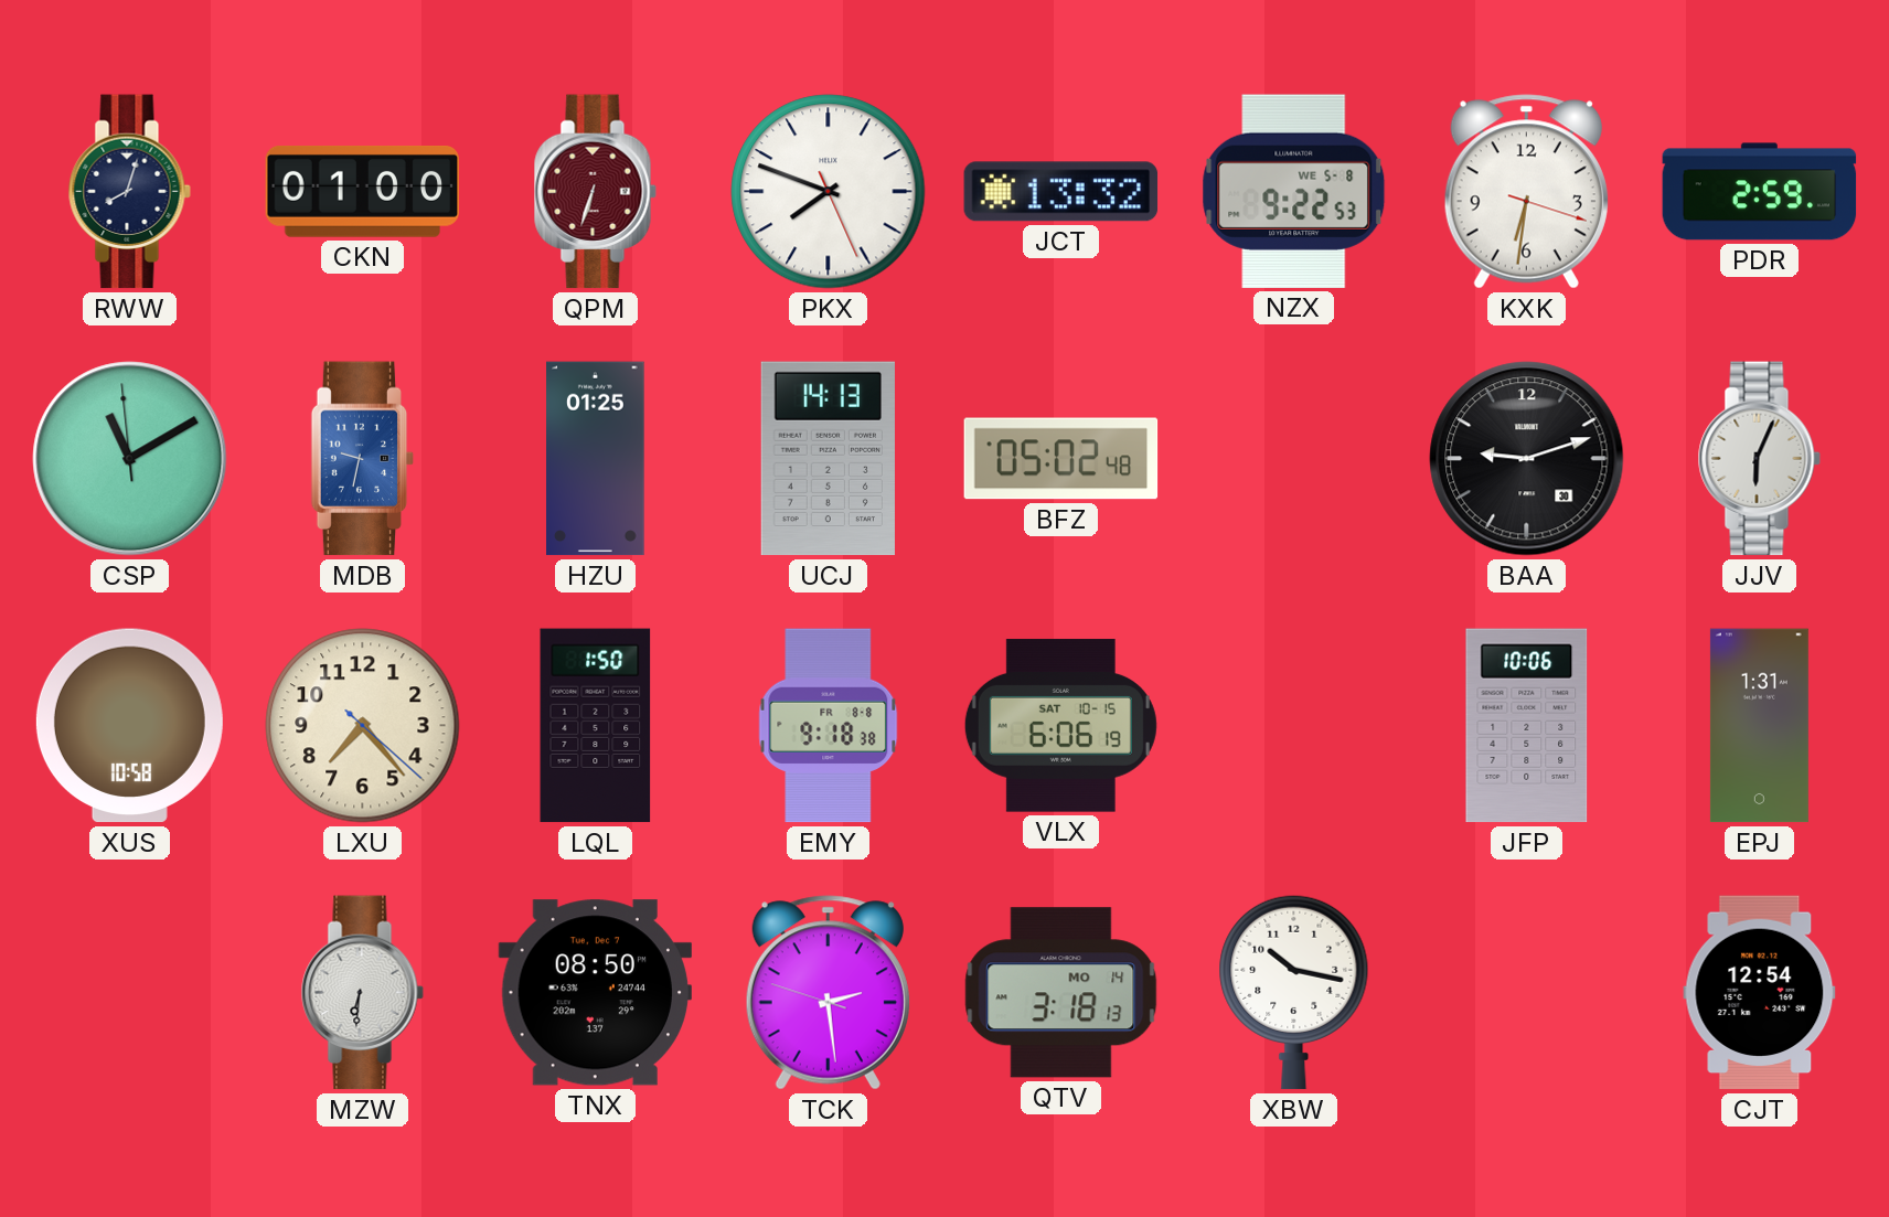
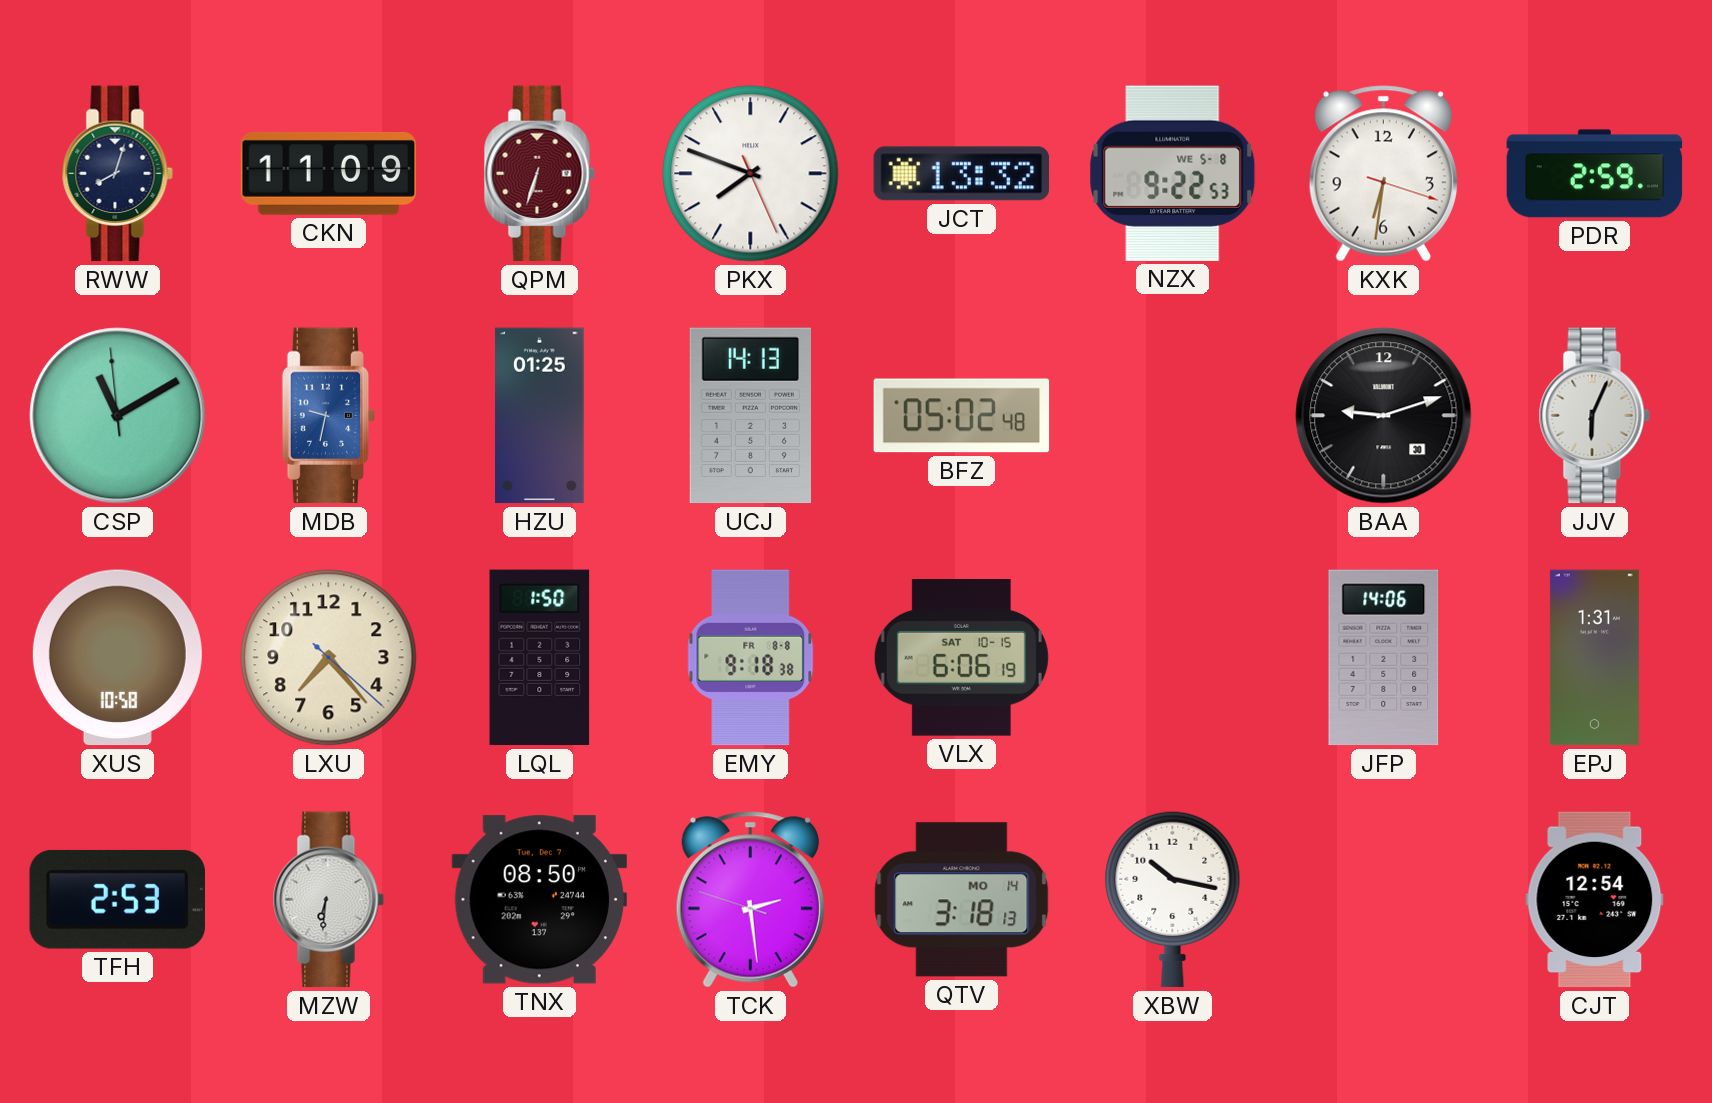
CKN: 01:00 -> 11:09 (329, 173)
JFP: 10:06 -> 14:06 (1384, 658)
TFH: none -> 2:53 (117, 899)
